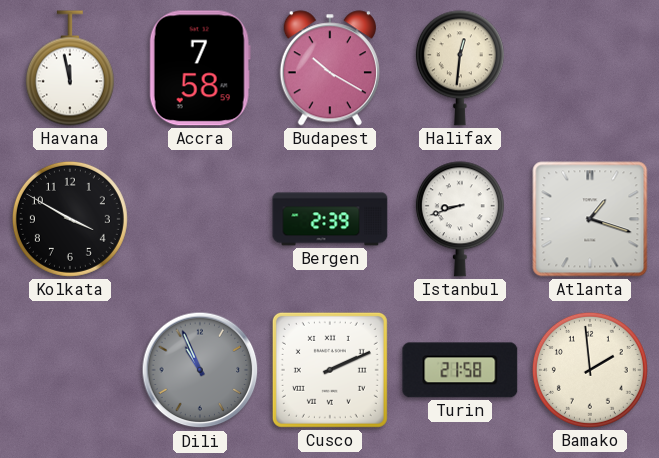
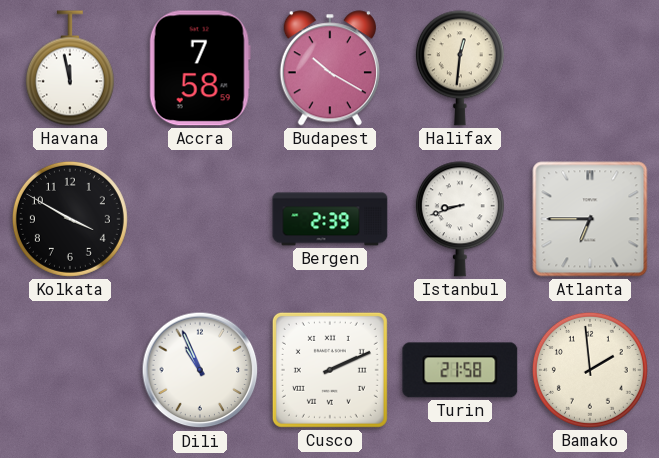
Atlanta: 1:18 -> 6:45 (590, 219)
Dili dial: grey -> white (200, 370)
